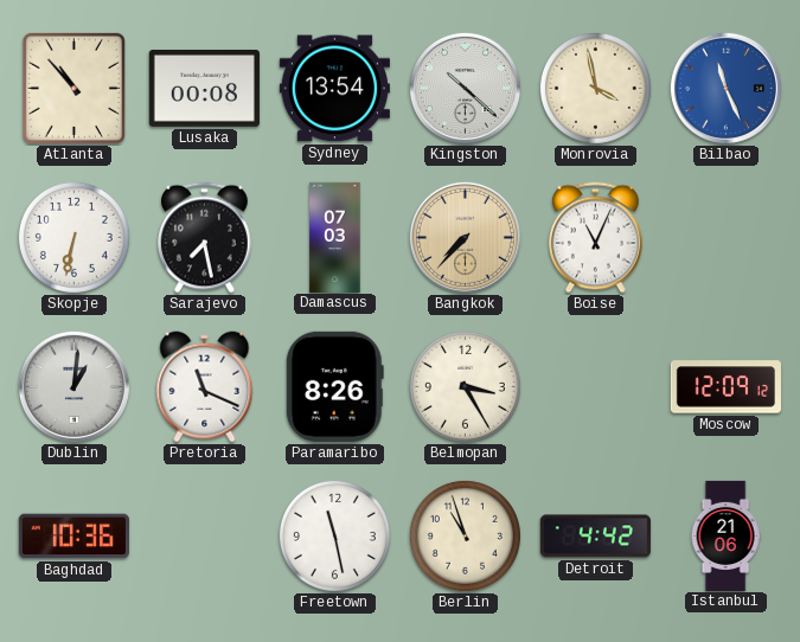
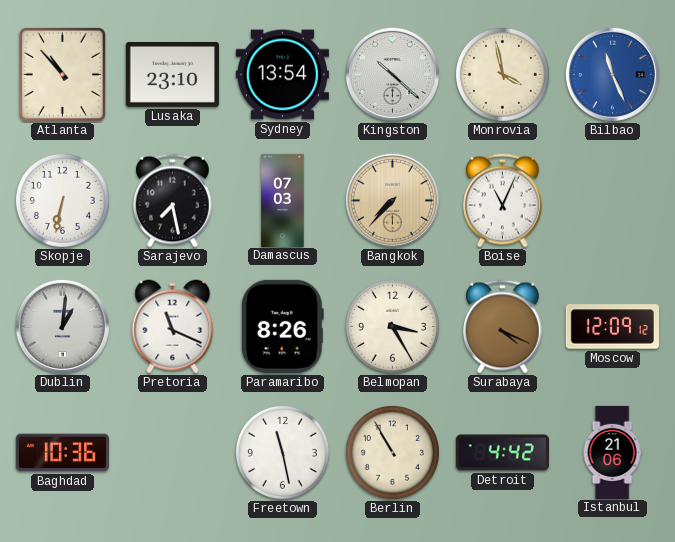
Lusaka: 00:08 -> 23:10 (172, 74)
Surabaya: none -> 4:19 (503, 327)
Berlin: 10:57 -> 10:55 (392, 452)
